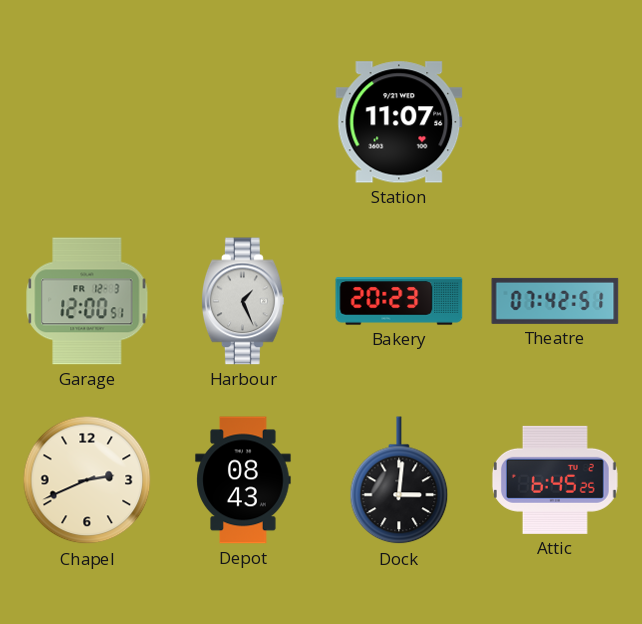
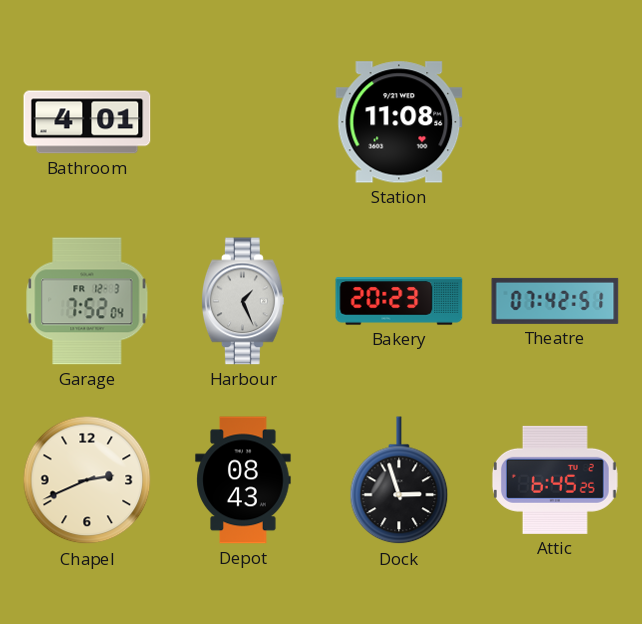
Bathroom: none -> 4:01 (87, 122)
Station: 11:07 -> 11:08 (399, 122)
Garage: 12:00 -> 7:52 (87, 301)
Dock: 3:01 -> 2:57 (399, 481)
